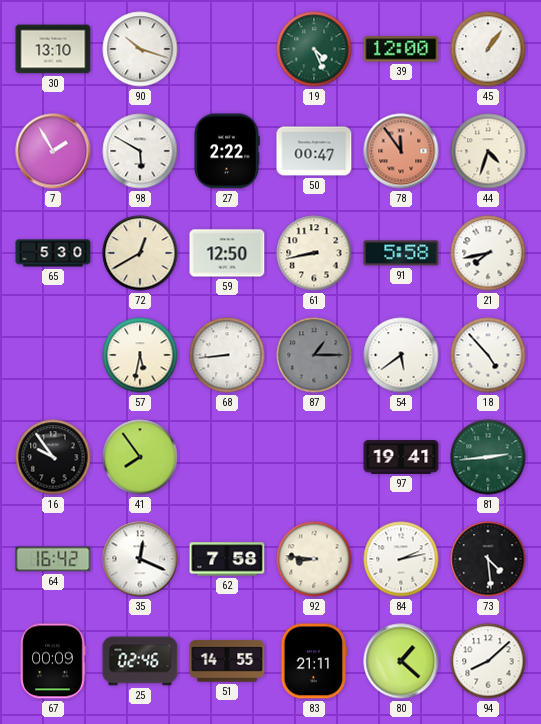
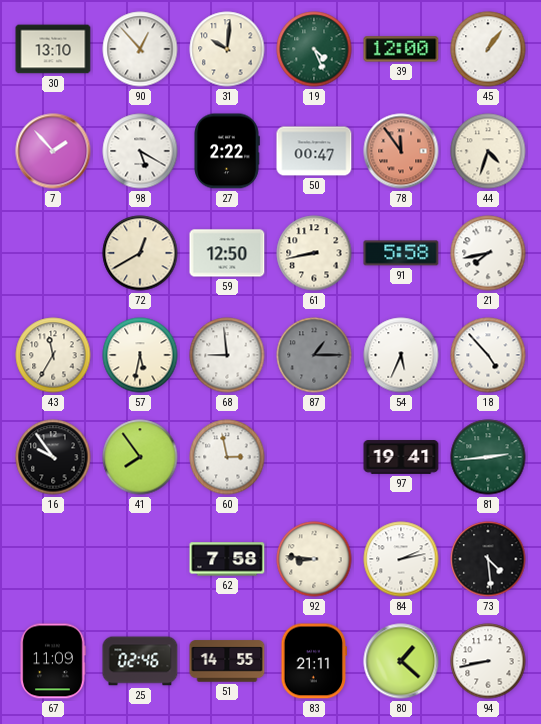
90: 10:18 -> 12:53 (140, 49)
31: none -> 10:01 (227, 49)
7: 1:55 -> 1:53 (53, 151)
98: 5:50 -> 5:20 (140, 151)
65: 5:30 -> none (53, 253)
43: none -> 11:35 (53, 355)
68: 8:44 -> 8:59 (227, 355)
54: 5:39 -> 5:34 (401, 355)
60: none -> 2:58 (227, 457)
64: 16:42 -> none (53, 559)
35: 12:19 -> none (140, 559)
67: 00:09 -> 11:09 (53, 661)
94: 8:08 -> 8:43 (488, 661)
